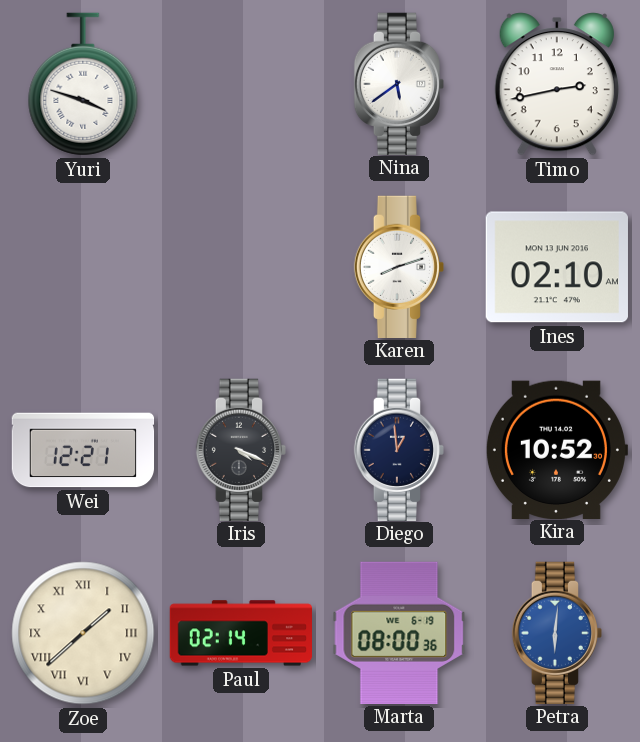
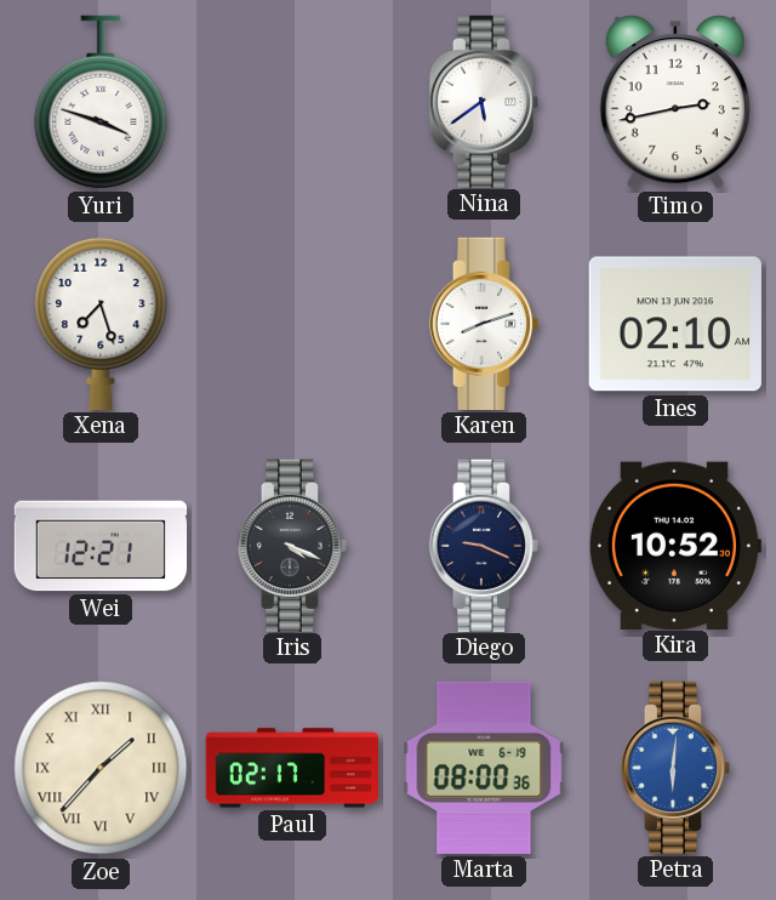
Xena: none -> 7:27 (101, 323)
Diego: 12:59 -> 9:19 (483, 545)
Zoe: 1:38 -> 1:37 (101, 768)
Paul: 02:14 -> 02:17 (291, 768)
